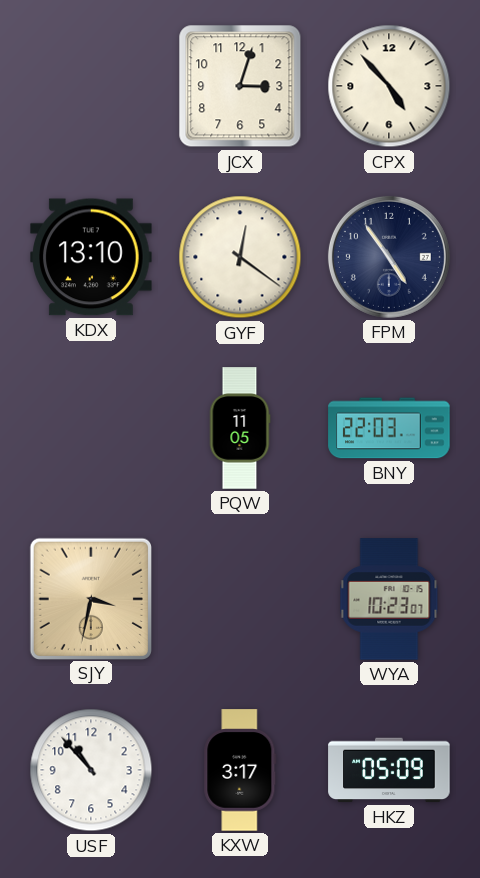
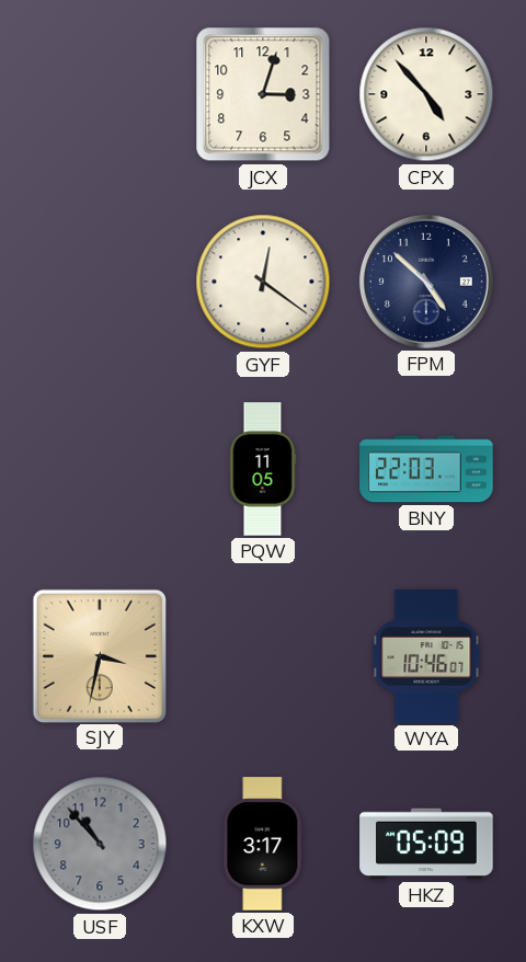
KDX: 13:10 -> none (91, 257)
FPM: 4:54 -> 4:52 (426, 282)
WYA: 10:23 -> 10:46 (426, 656)
USF dial: white -> grey (100, 844)
